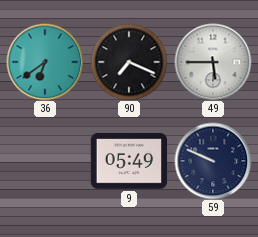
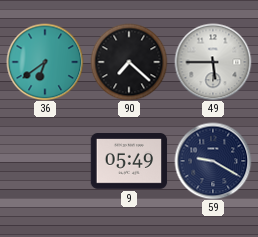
90: 7:19 -> 7:22 (129, 62)
59: 9:49 -> 9:20 (213, 161)
